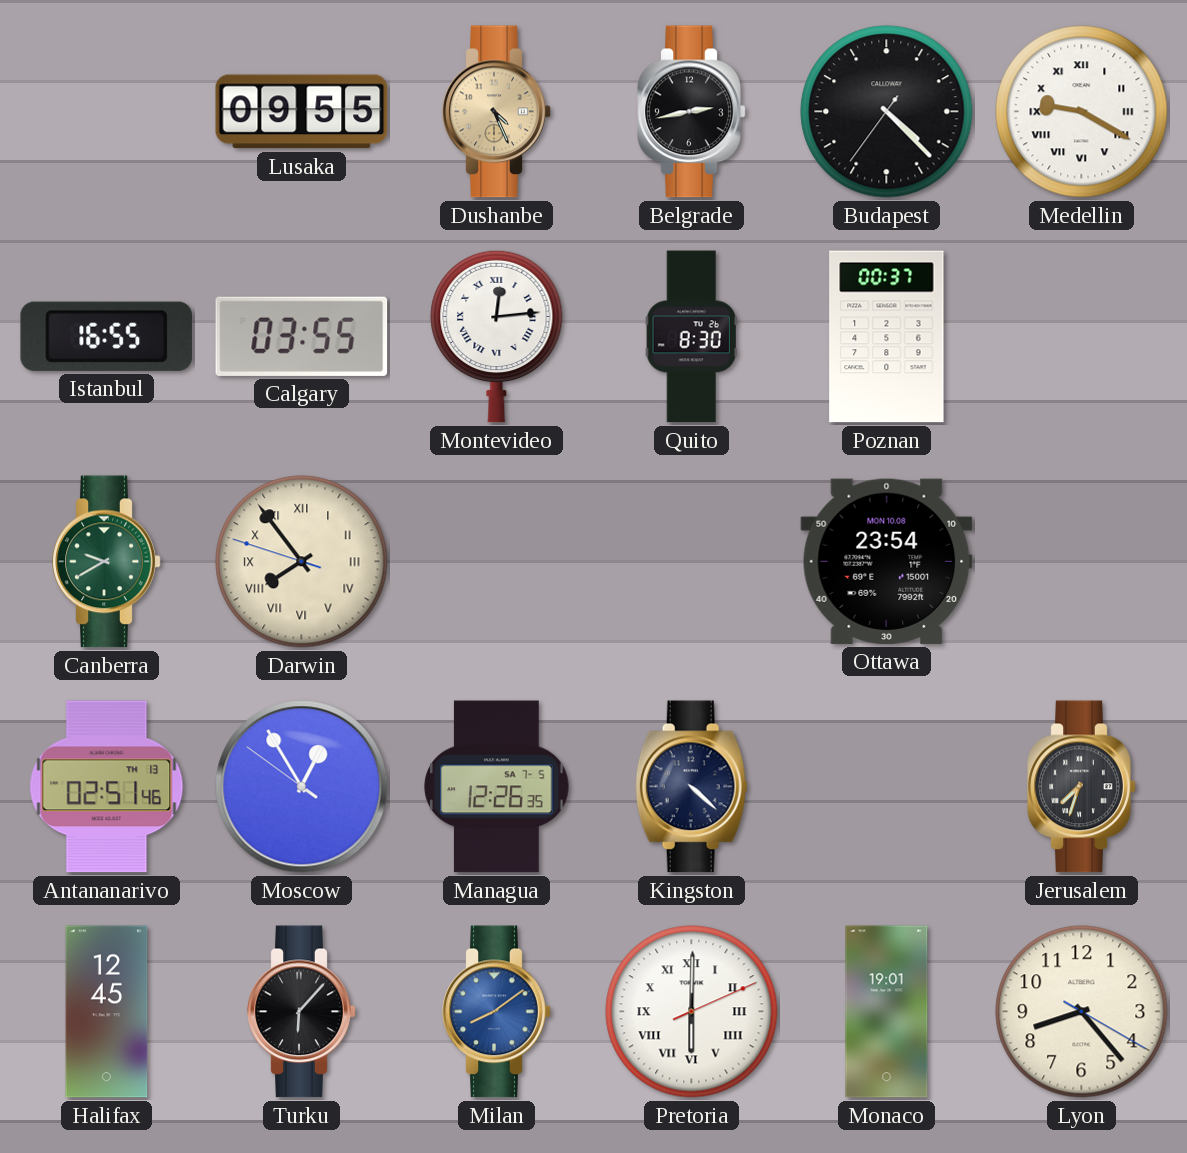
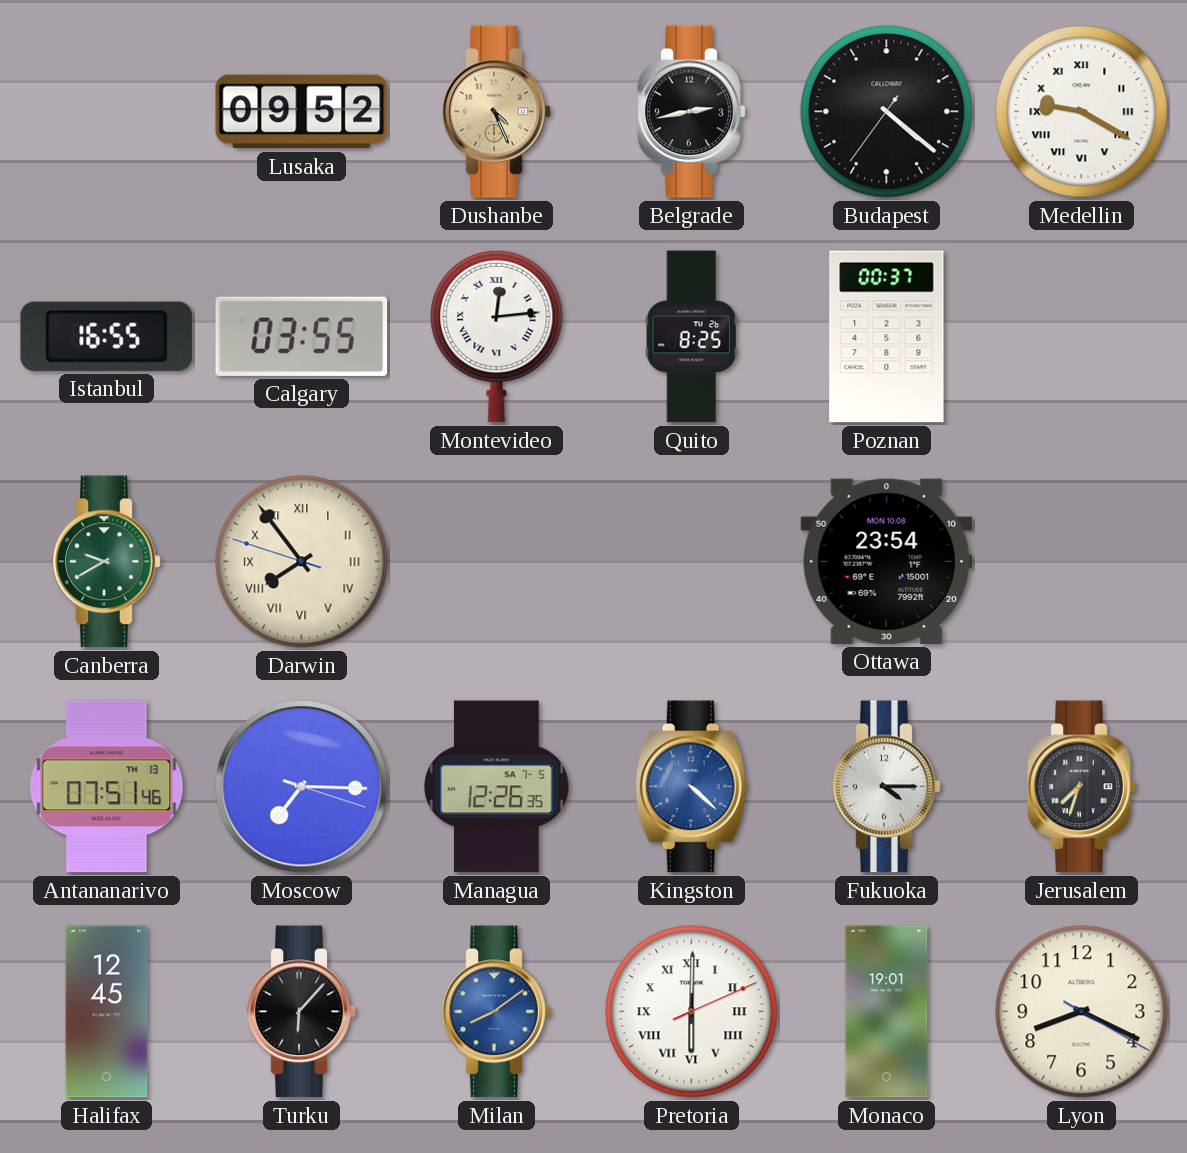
Lusaka: 09:55 -> 09:52 (302, 112)
Budapest: 4:22 -> 4:21 (887, 112)
Quito: 8:30 -> 8:25 (691, 337)
Antananarivo: 02:51 -> 07:51 (107, 787)
Moscow: 12:54 -> 7:15 (302, 787)
Kingston dial: navy -> blue (691, 787)
Fukuoka: none -> 4:15 (887, 787)
Lyon: 8:23 -> 8:19 (1082, 1012)
